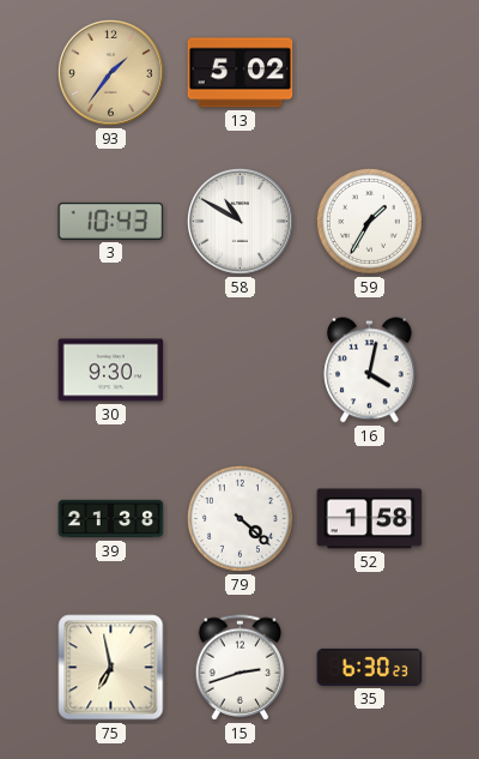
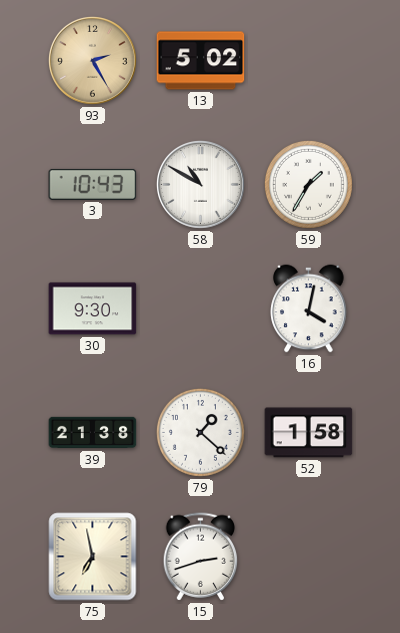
93: 1:36 -> 2:25 (92, 60)
79: 4:22 -> 1:22 (200, 432)
35: 6:30 -> none (370, 667)
